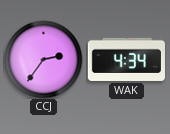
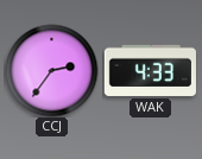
WAK: 4:34 -> 4:33 (150, 70)
